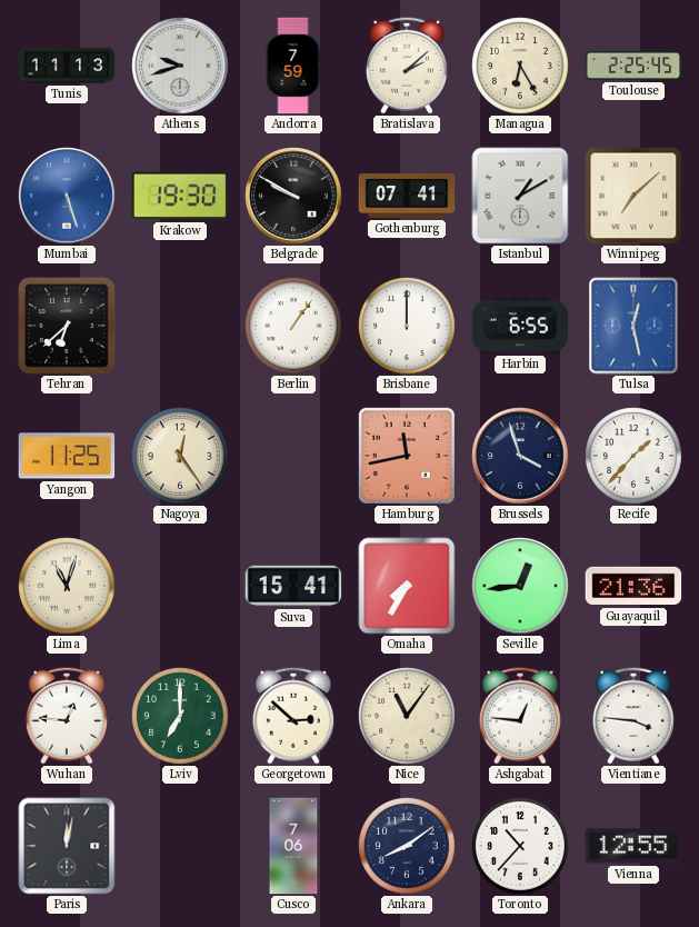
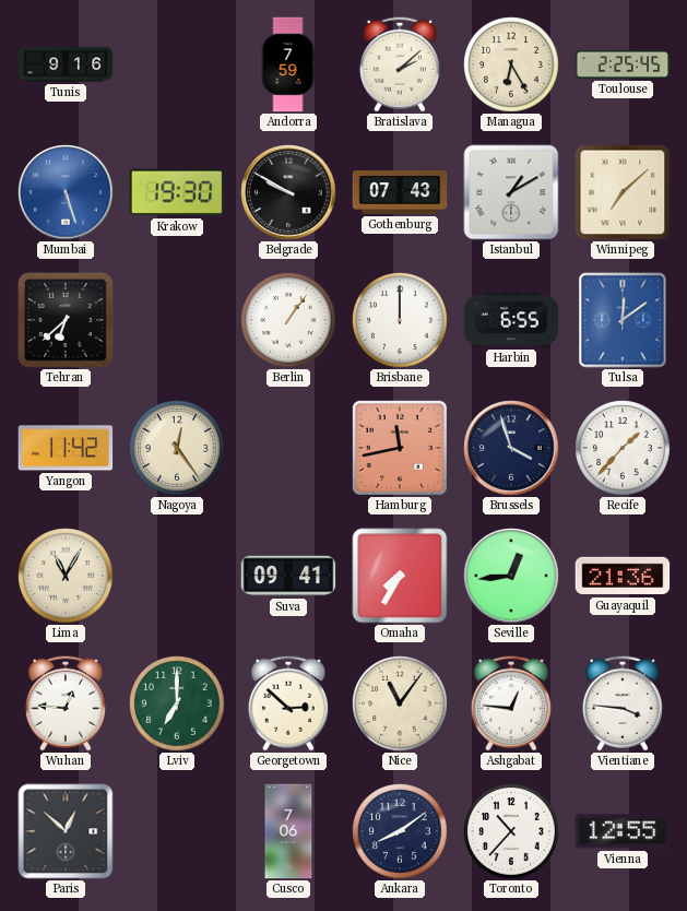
Tunis: 11:13 -> 9:16 (66, 64)
Athens: 9:42 -> none (180, 66)
Gothenburg: 07:41 -> 07:43 (400, 192)
Tulsa: 12:28 -> 12:09 (623, 320)
Yangon: 11:25 -> 11:42 (66, 448)
Lima: 11:03 -> 11:05 (66, 576)
Suva: 15:41 -> 09:41 (288, 576)
Paris: 12:02 -> 12:52 (66, 831)
